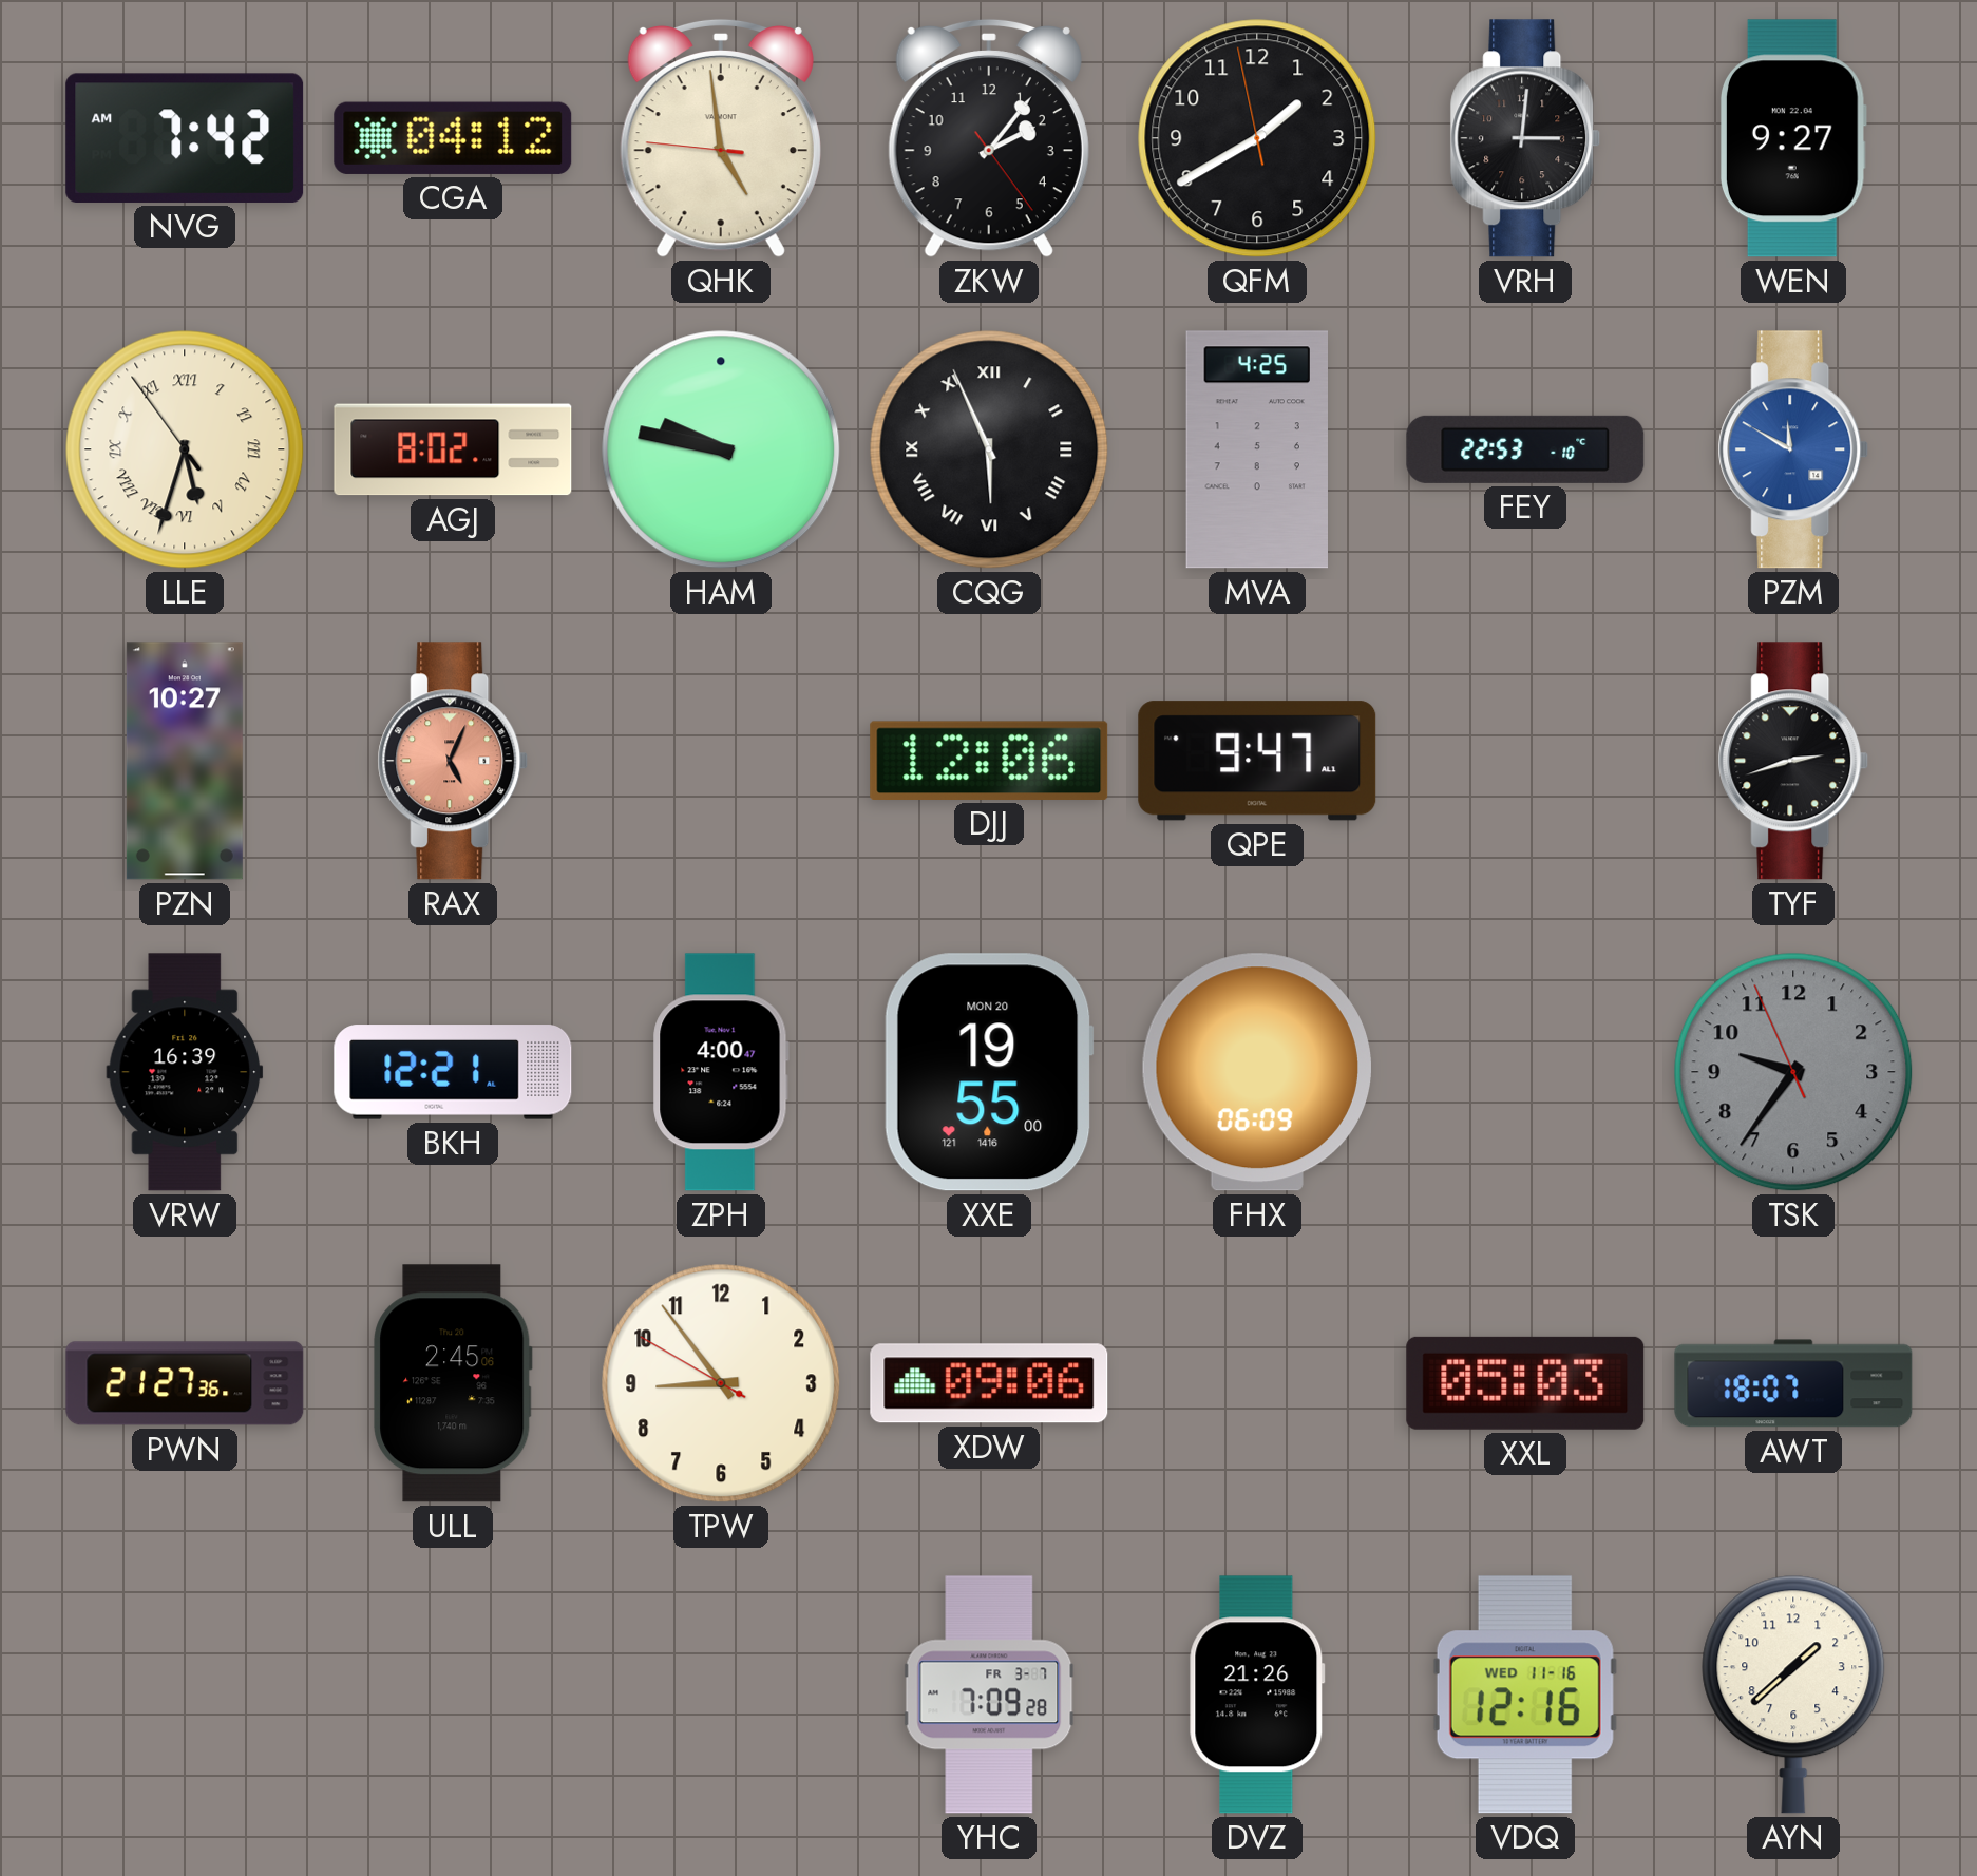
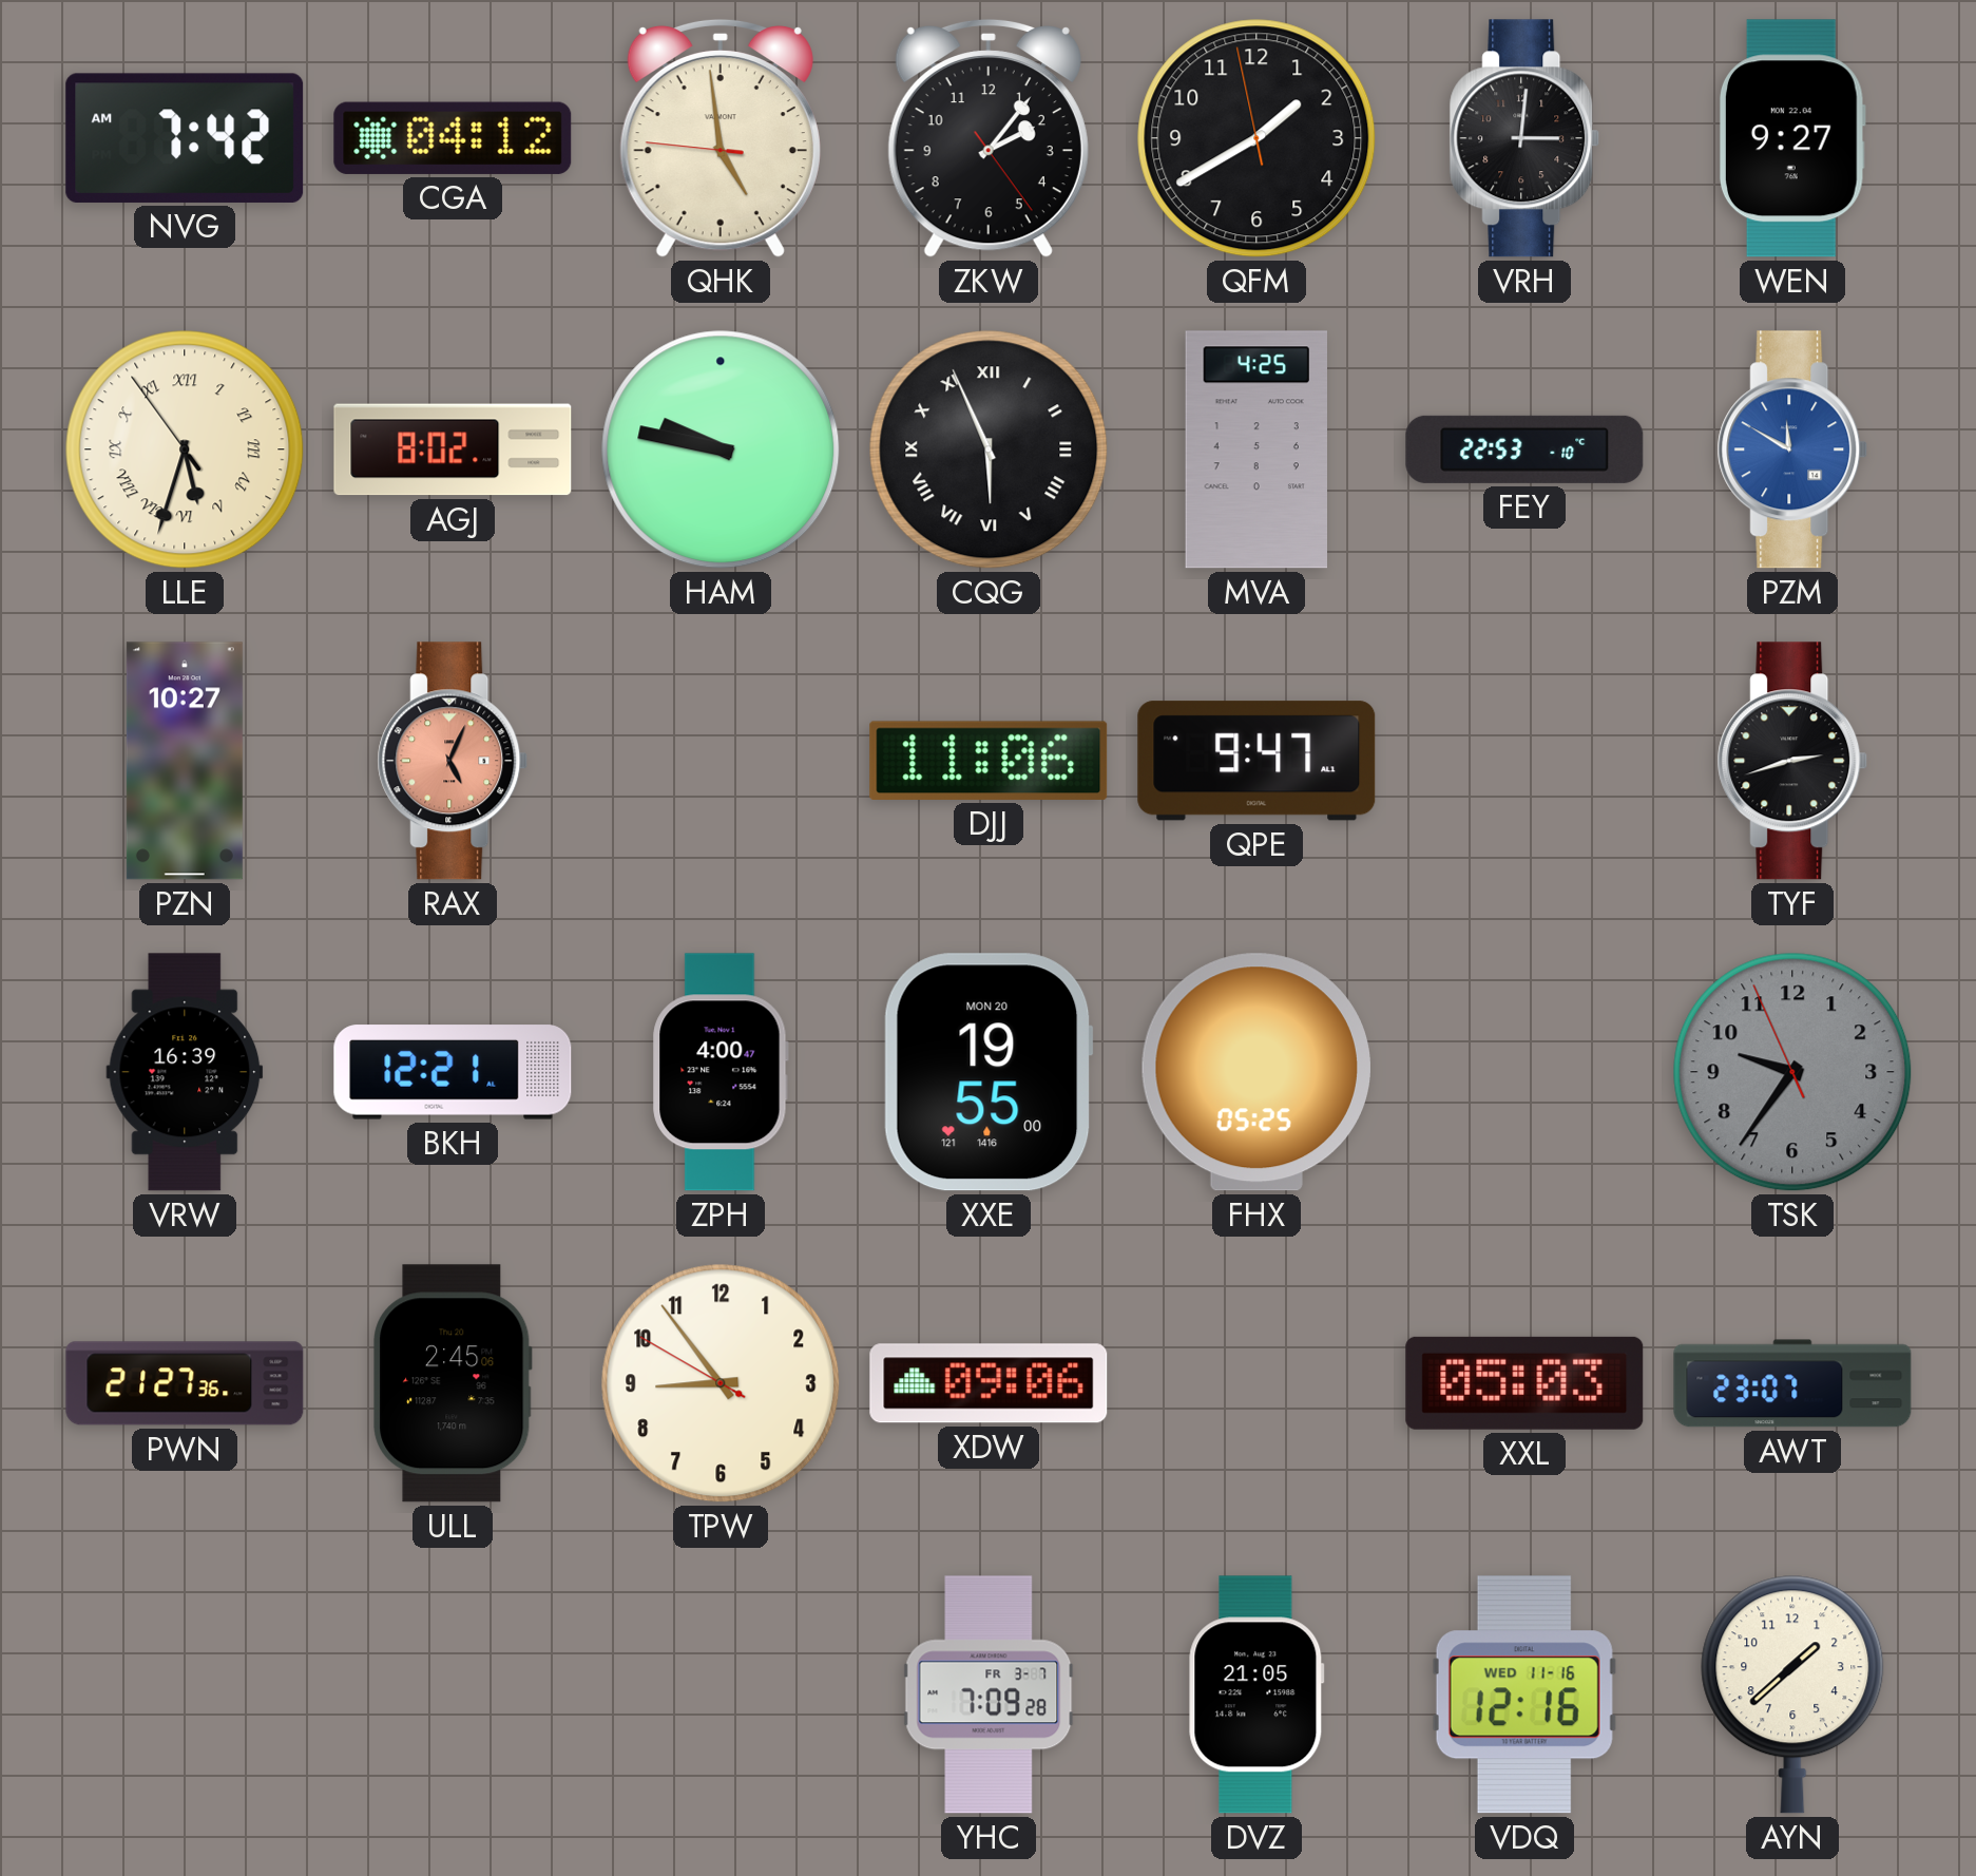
DJJ: 12:06 -> 11:06 (989, 761)
FHX: 06:09 -> 05:25 (1256, 1072)
AWT: 18:07 -> 23:07 (1792, 1383)
DVZ: 21:26 -> 21:05 (1256, 1695)
